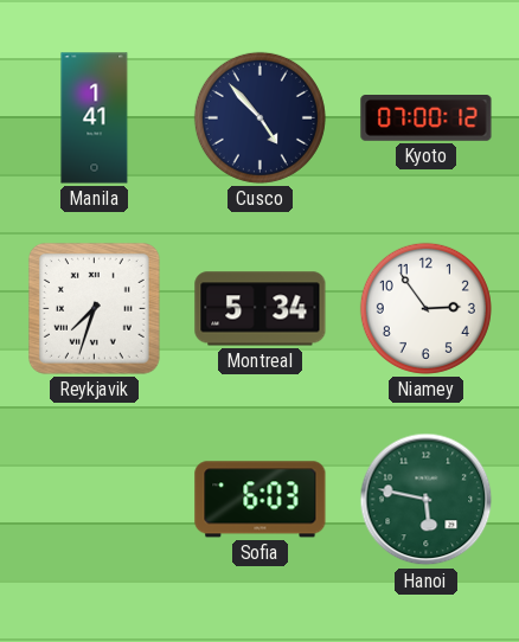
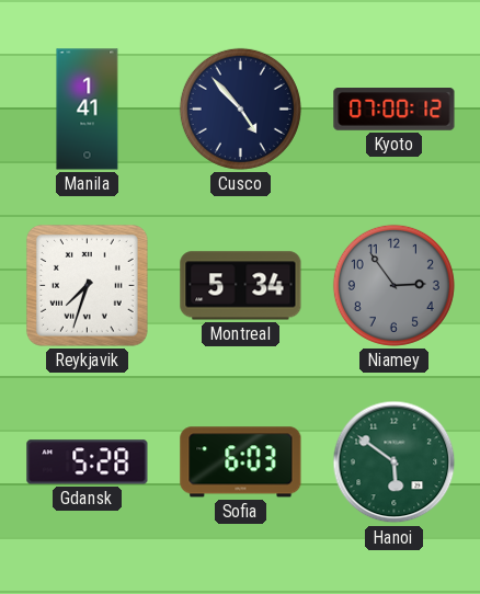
Niamey dial: white -> grey (393, 285)
Gdansk: none -> 5:28 (88, 462)
Hanoi: 5:47 -> 5:51 (395, 462)
